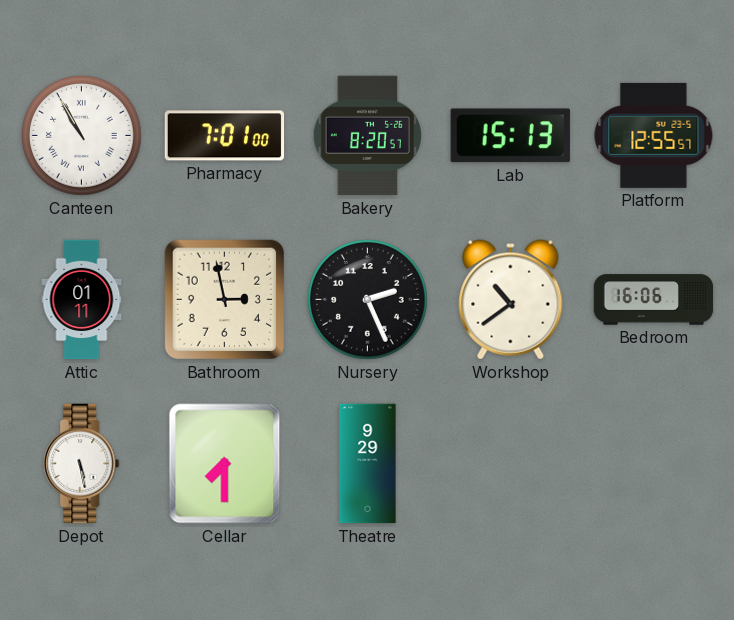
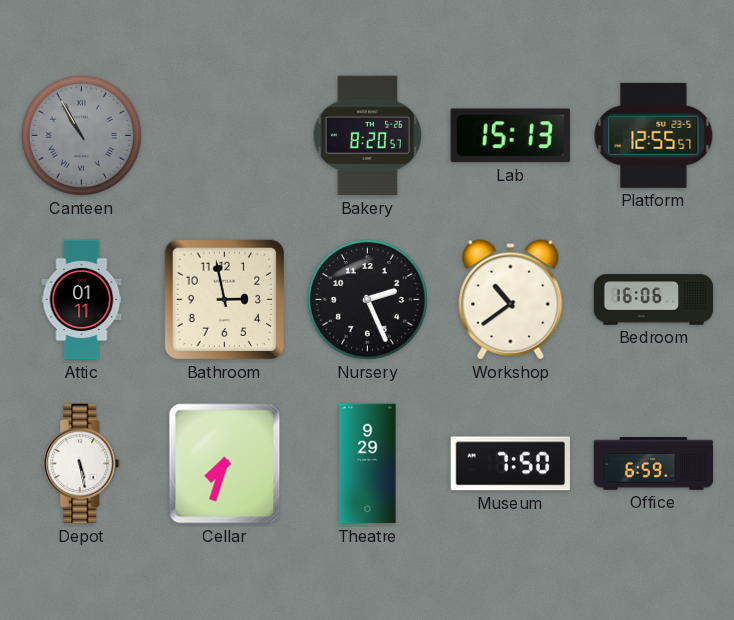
Canteen dial: white -> grey (82, 136)
Pharmacy: 7:01 -> none (225, 136)
Cellar: 7:30 -> 7:33 (225, 464)
Museum: none -> 7:50 (510, 464)
Office: none -> 6:59 (654, 464)
